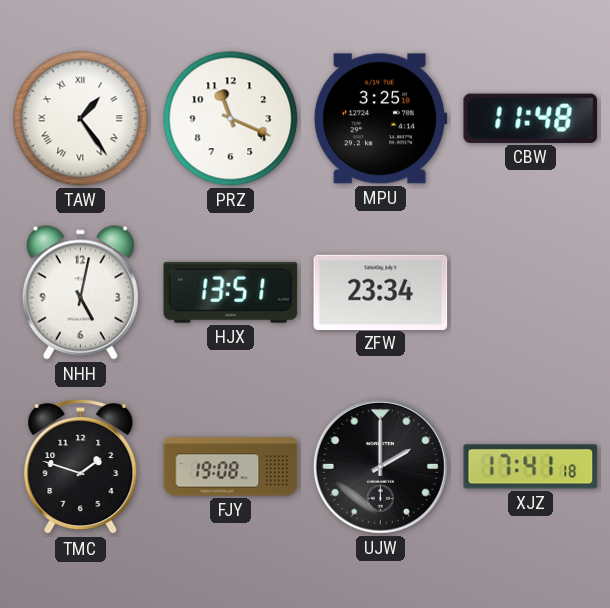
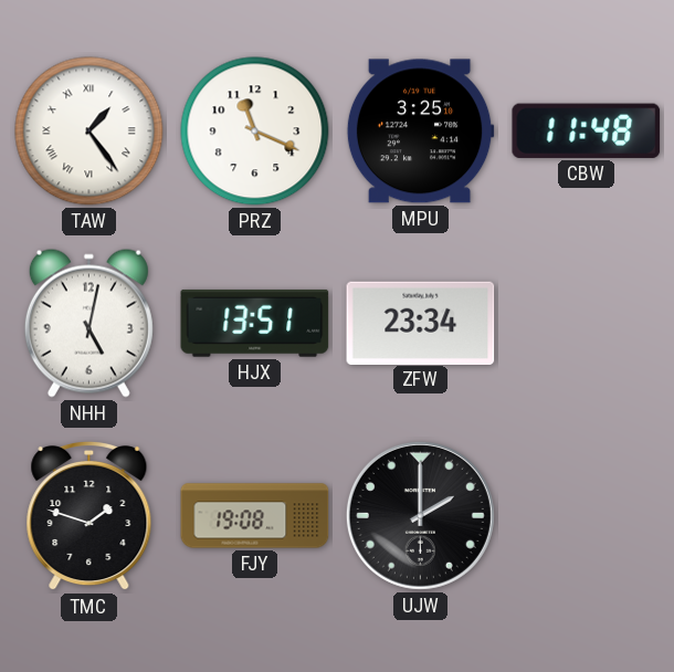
XJZ: 17:41 -> none (531, 467)
